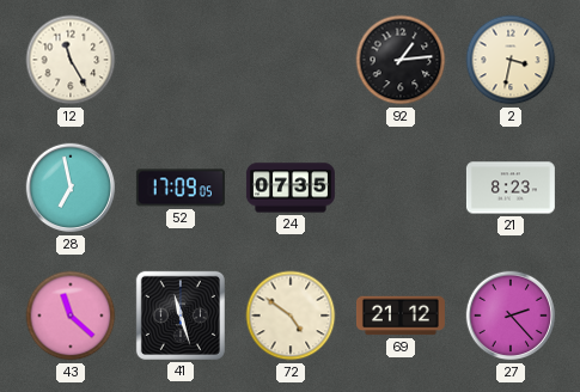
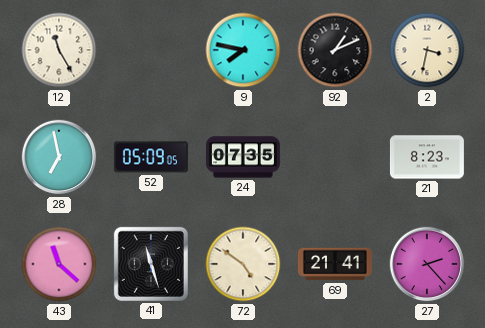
9: none -> 7:47 (243, 50)
92: 1:14 -> 1:11 (335, 50)
52: 17:09 -> 05:09 (151, 157)
69: 21:12 -> 21:41 (335, 264)
